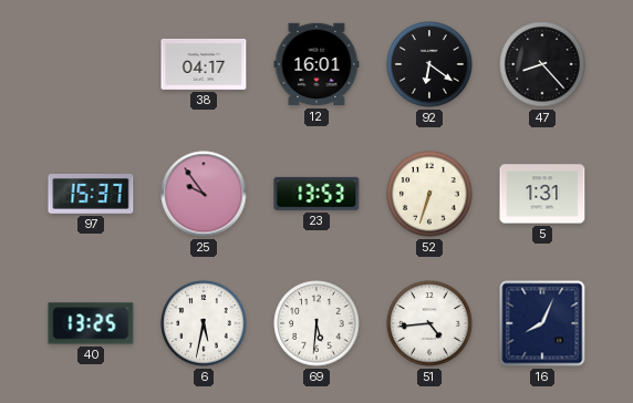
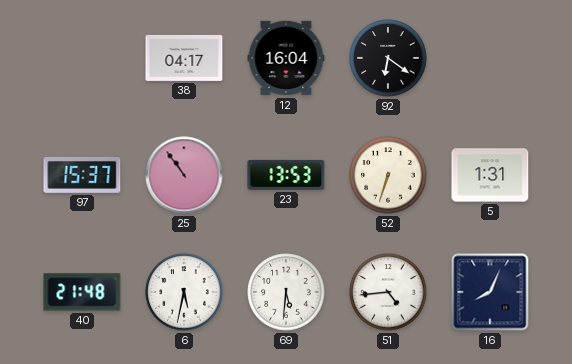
12: 16:01 -> 16:04 (286, 58)
47: 8:23 -> none (542, 64)
25: 9:54 -> 10:54 (184, 175)
40: 13:25 -> 21:48 (82, 292)
